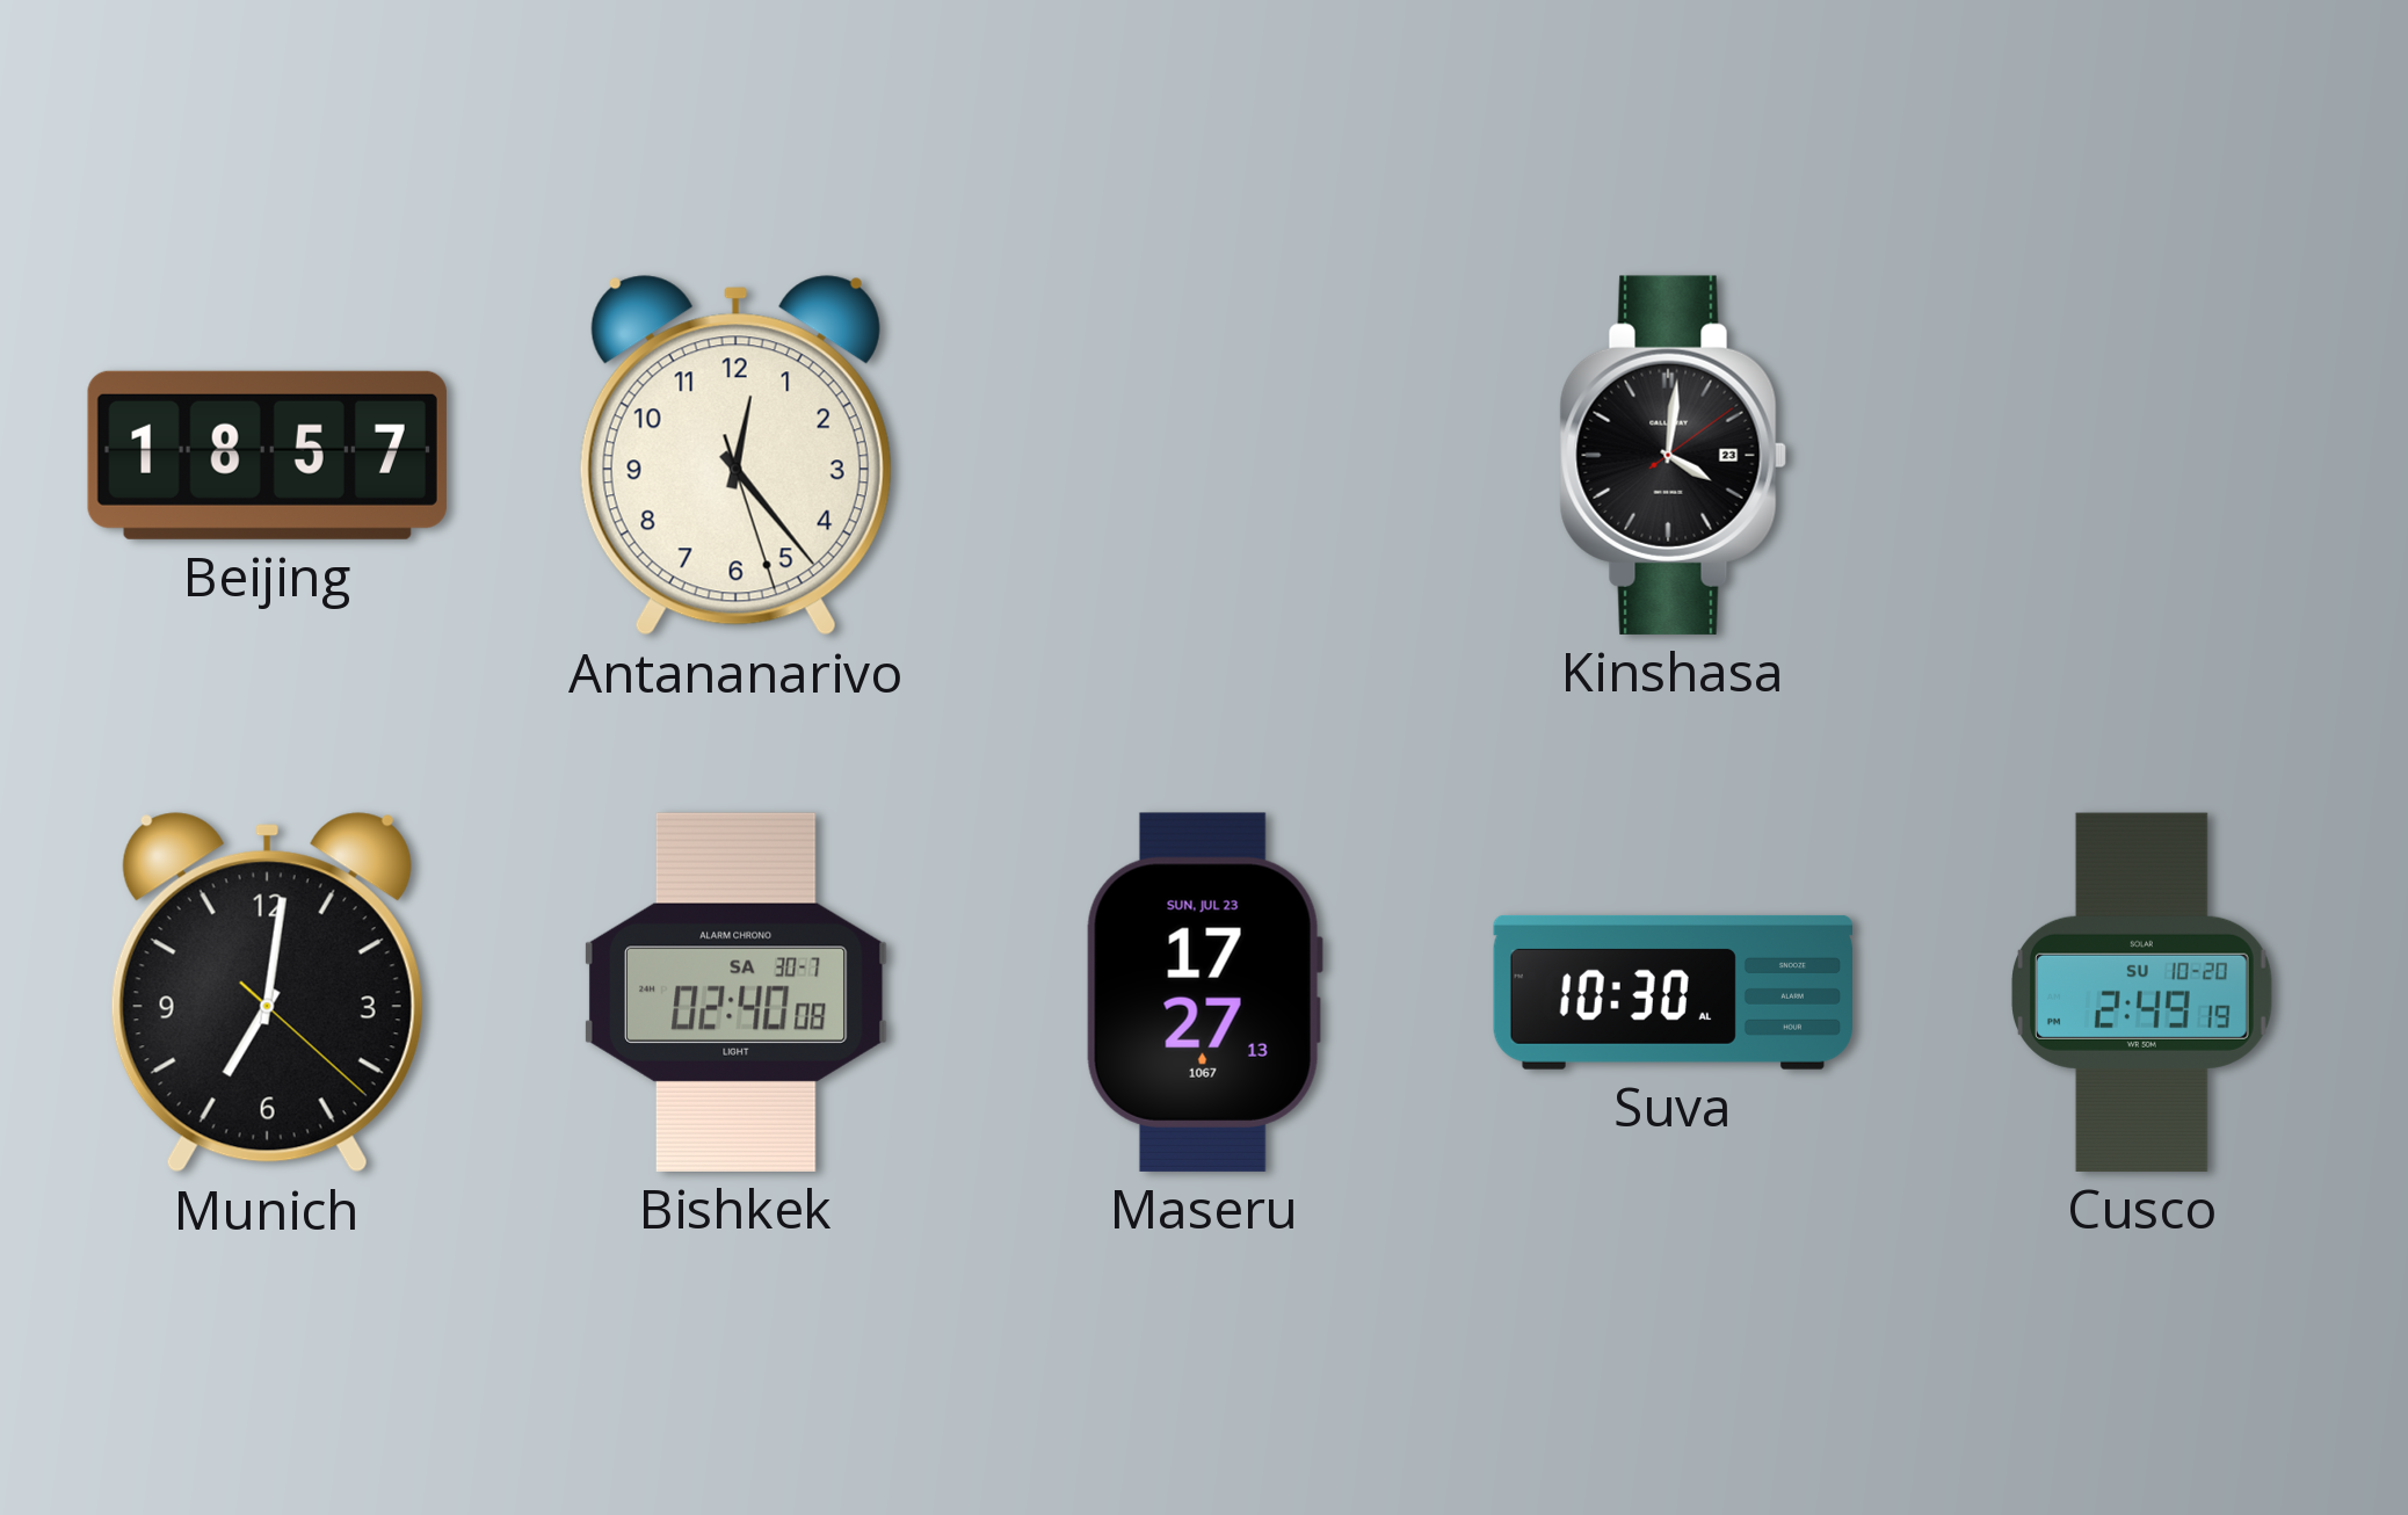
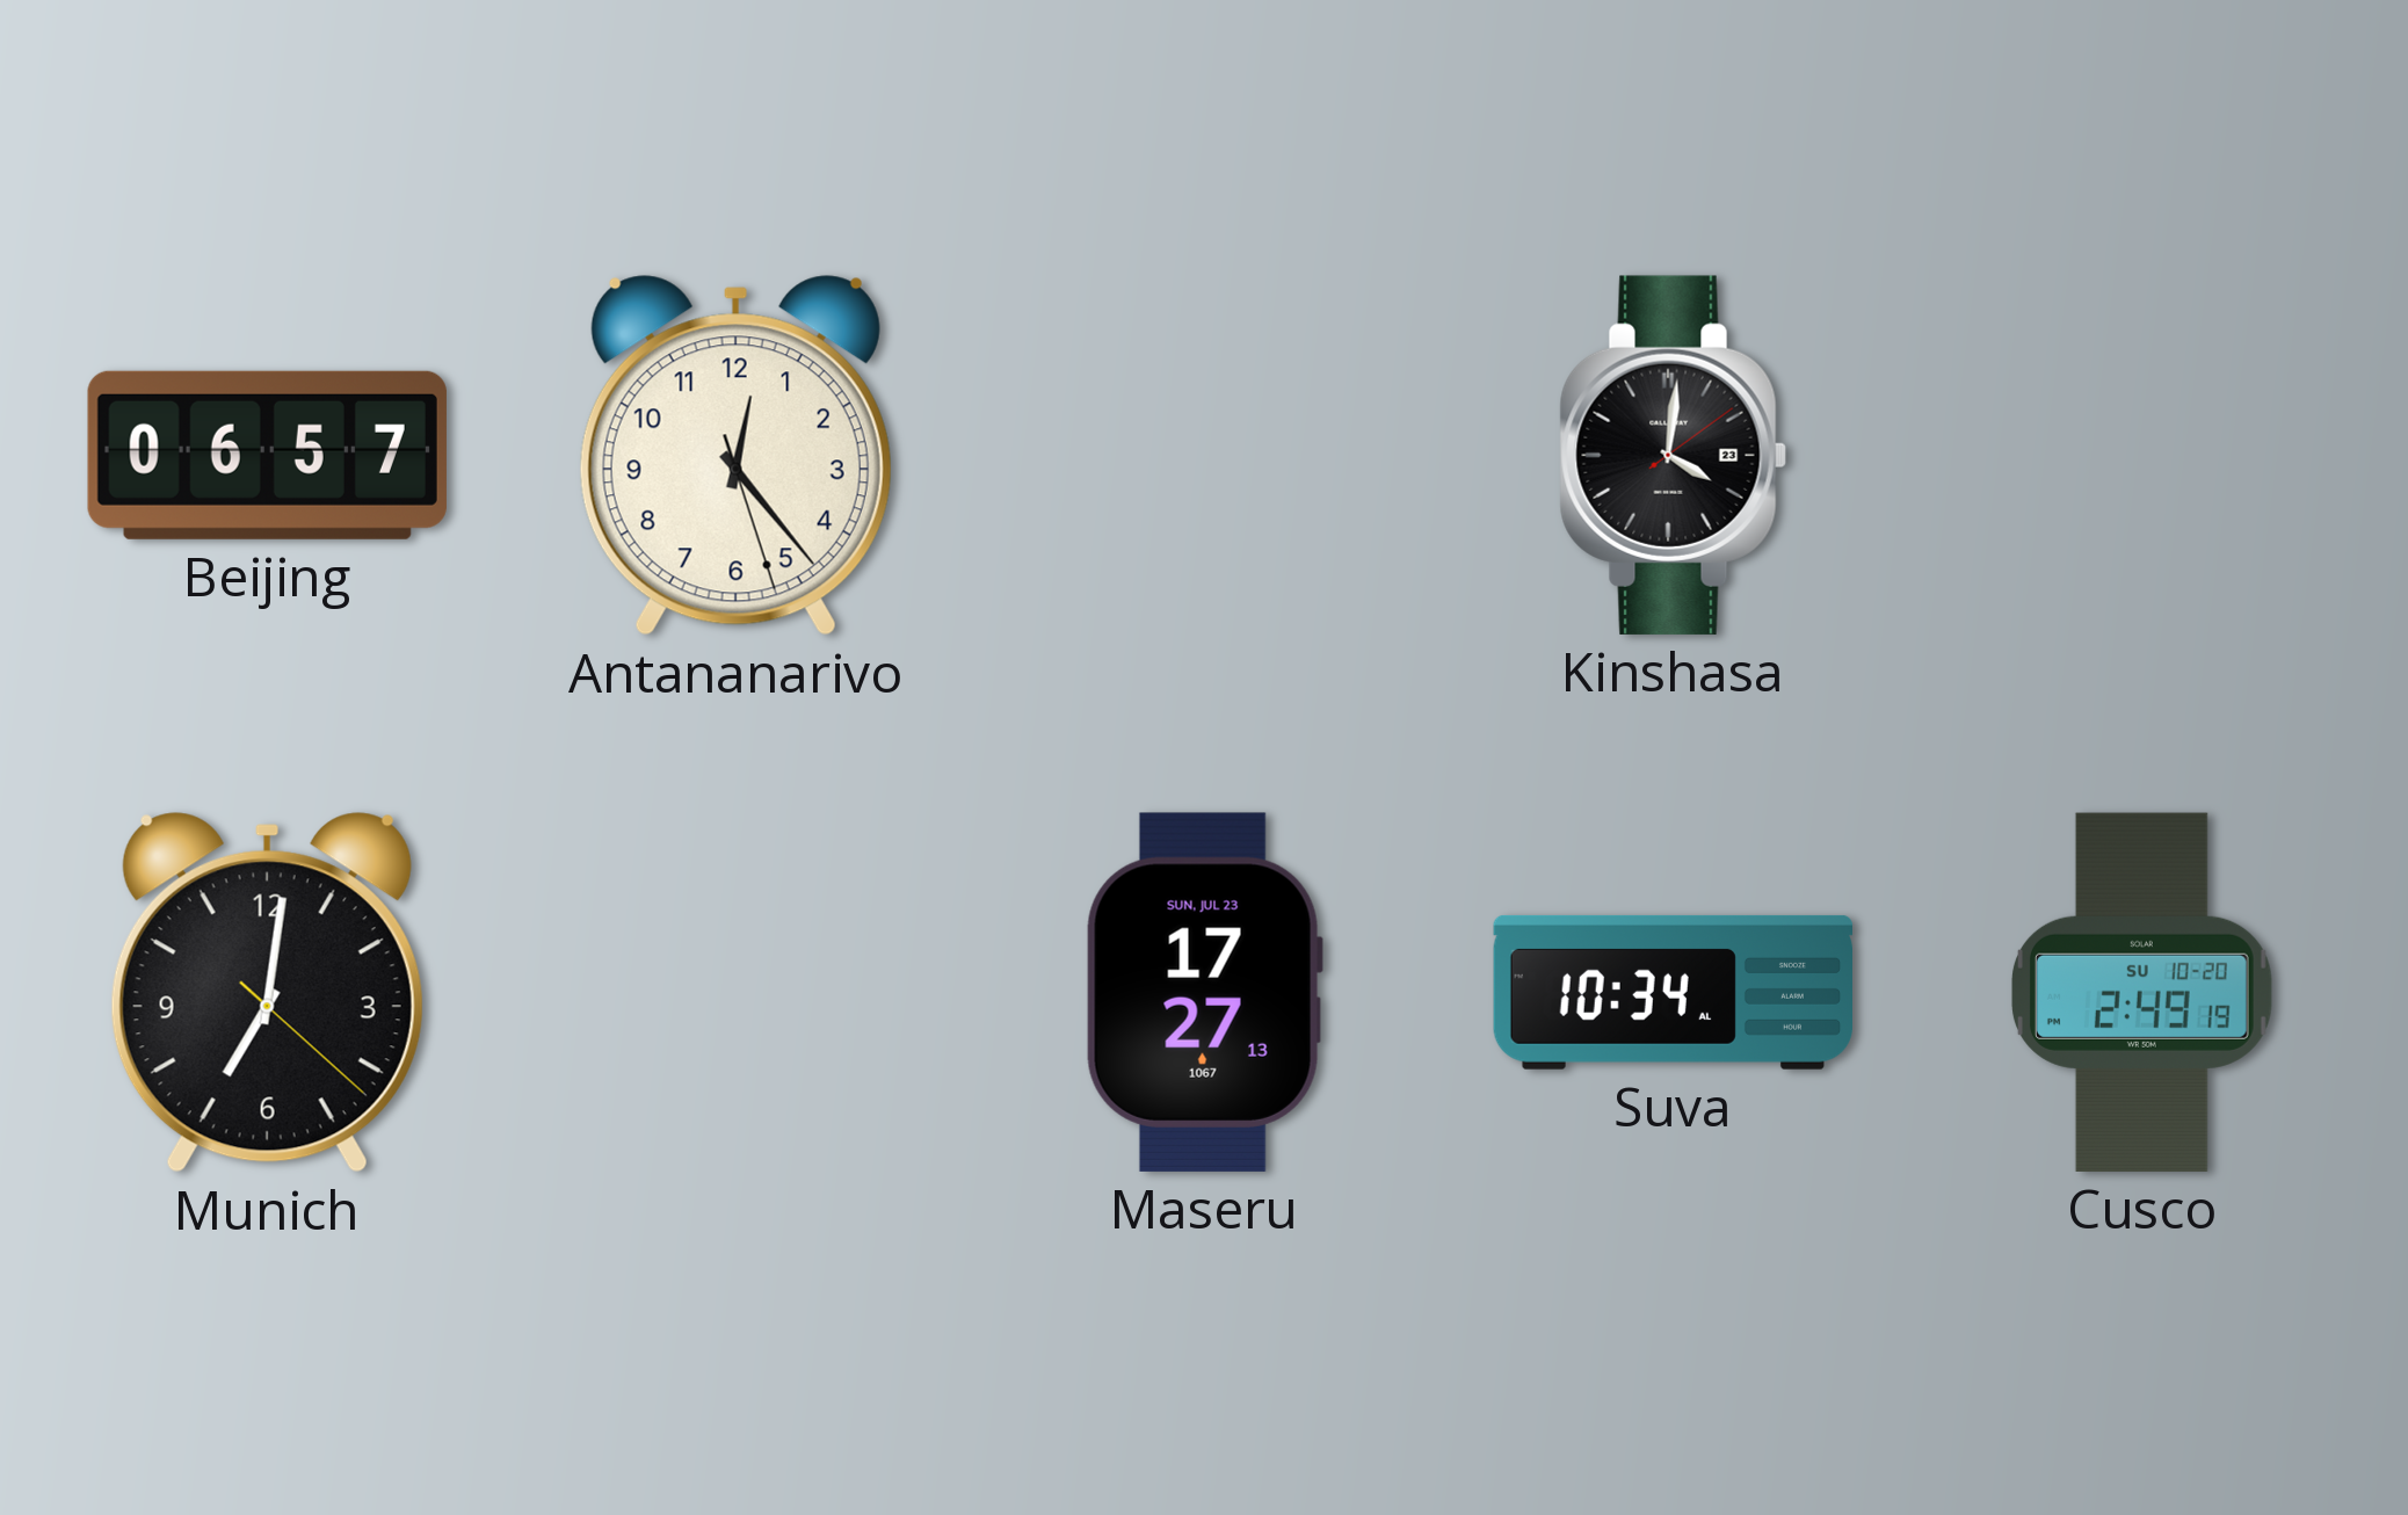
Beijing: 18:57 -> 06:57 (267, 455)
Bishkek: 02:40 -> none (735, 992)
Suva: 10:30 -> 10:34 (1673, 992)
